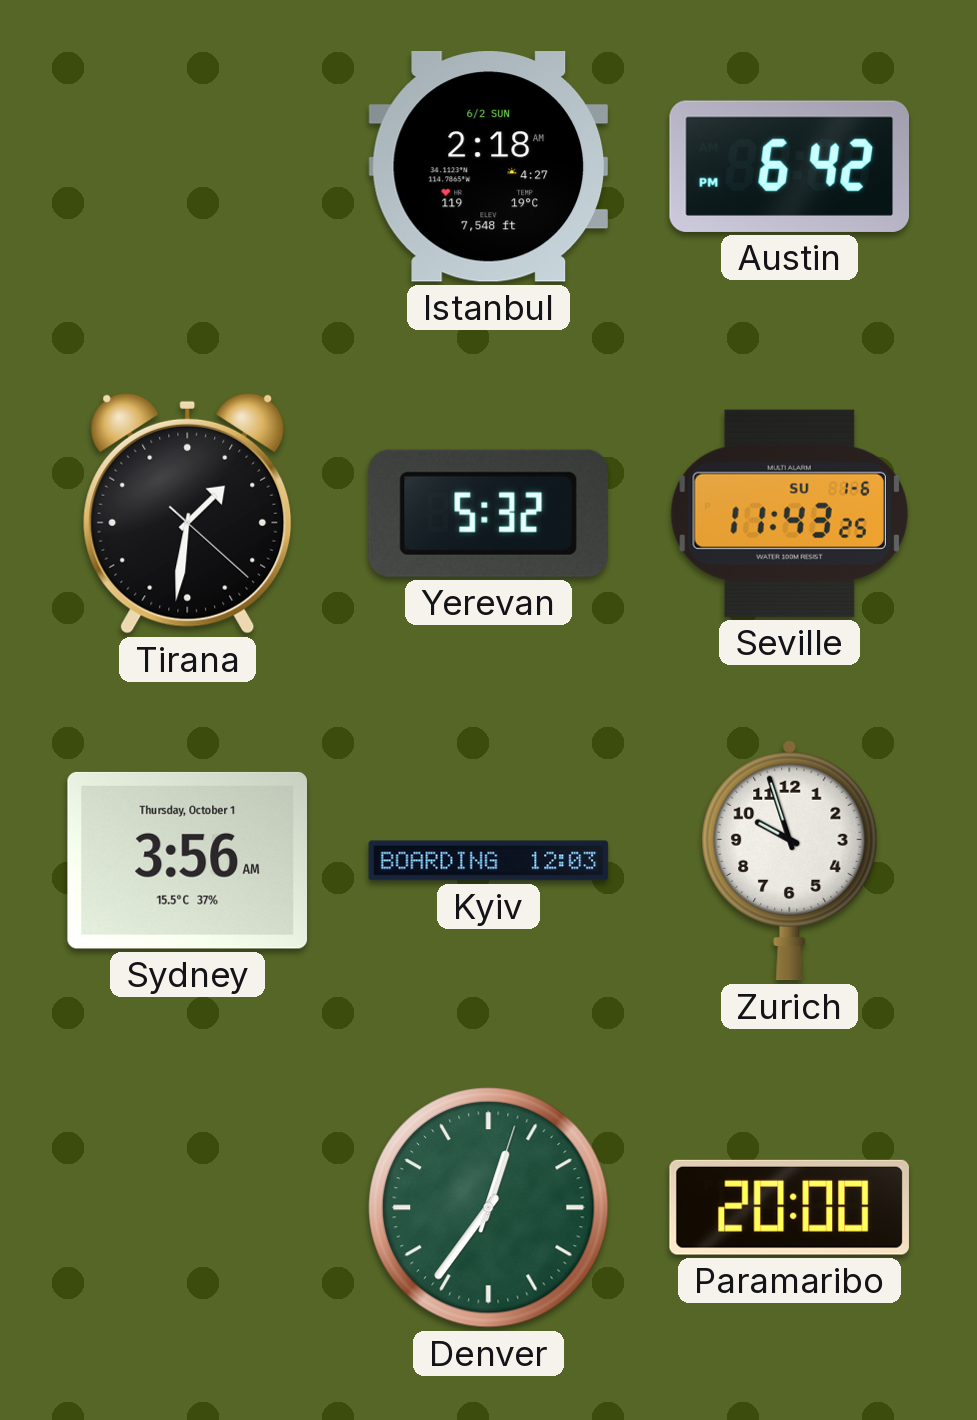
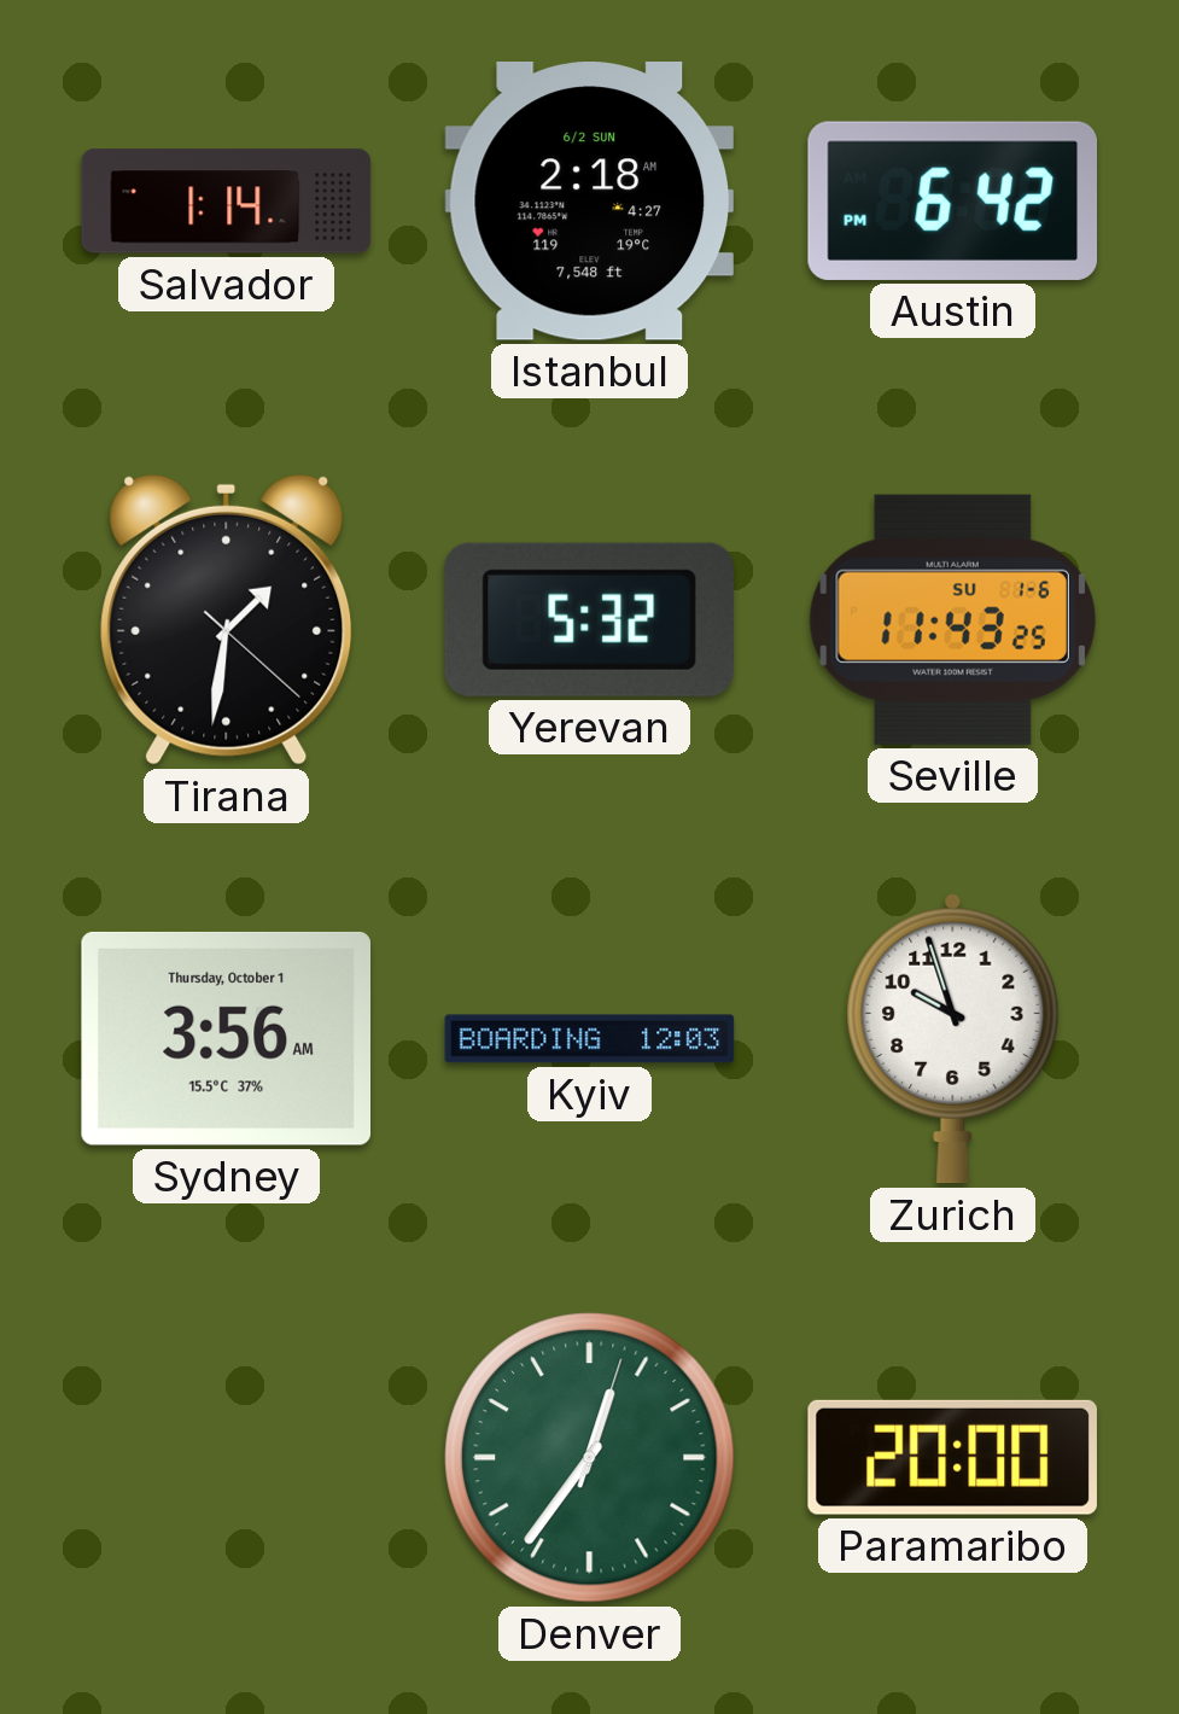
Salvador: none -> 1:14 (227, 202)
